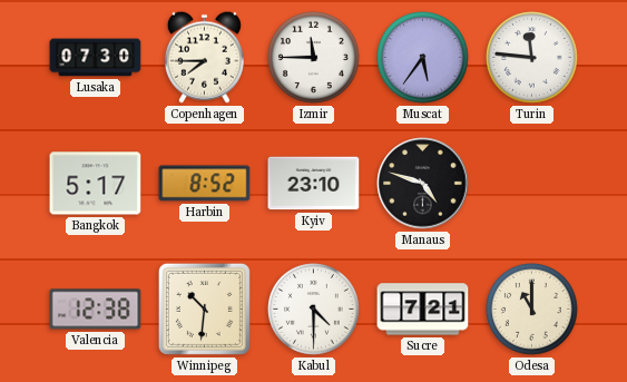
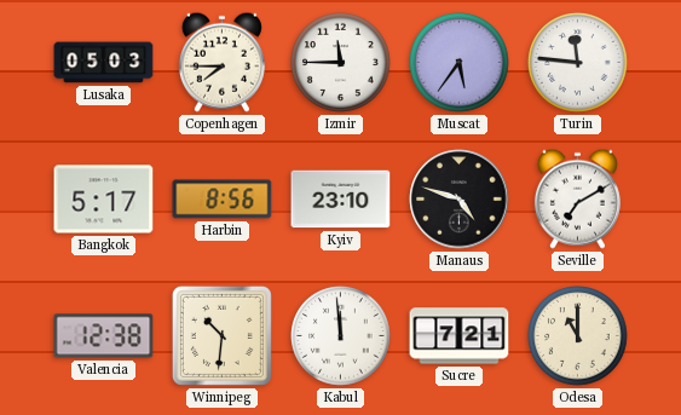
Lusaka: 07:30 -> 05:03 (104, 63)
Harbin: 8:52 -> 8:56 (223, 200)
Seville: none -> 7:10 (577, 198)
Kabul: 4:30 -> 11:59 (341, 336)
